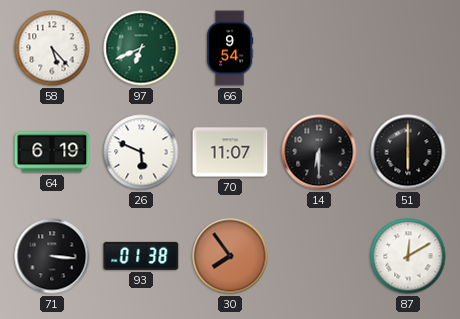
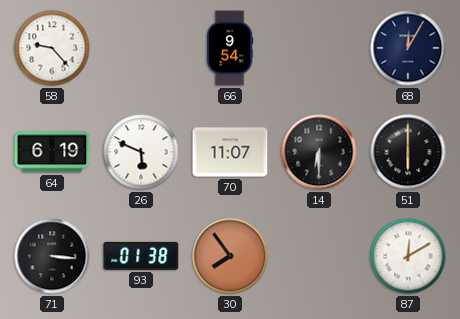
58: 5:23 -> 9:23 (52, 48)
97: 6:41 -> none (141, 48)
68: none -> 12:05 (408, 48)
